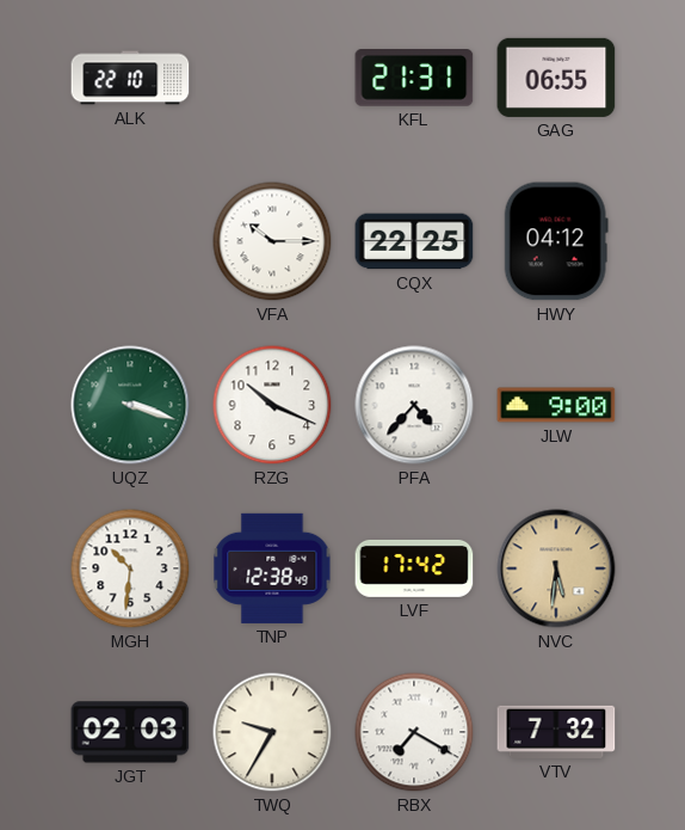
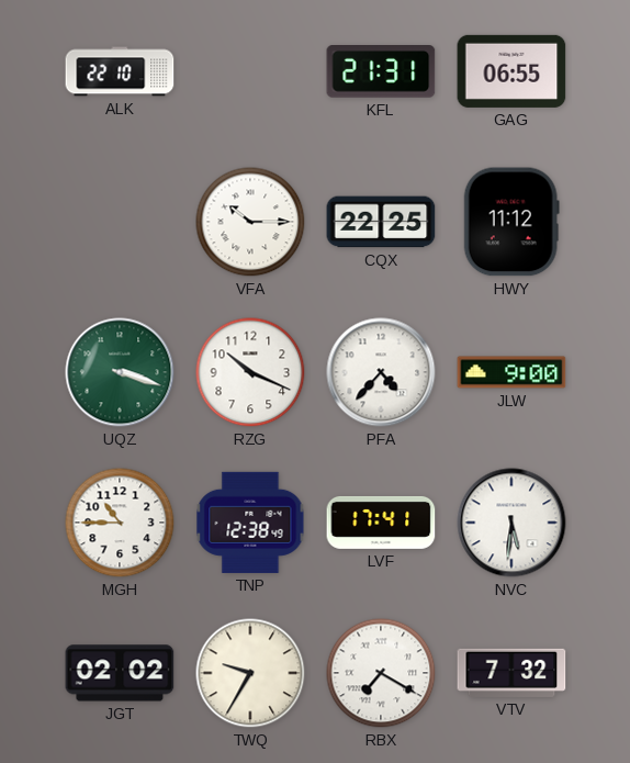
HWY: 04:12 -> 11:12 (511, 222)
MGH: 10:31 -> 10:45 (120, 523)
LVF: 17:42 -> 17:41 (381, 523)
NVC dial: champagne -> white (511, 523)
JGT: 02:03 -> 02:02 (120, 673)
